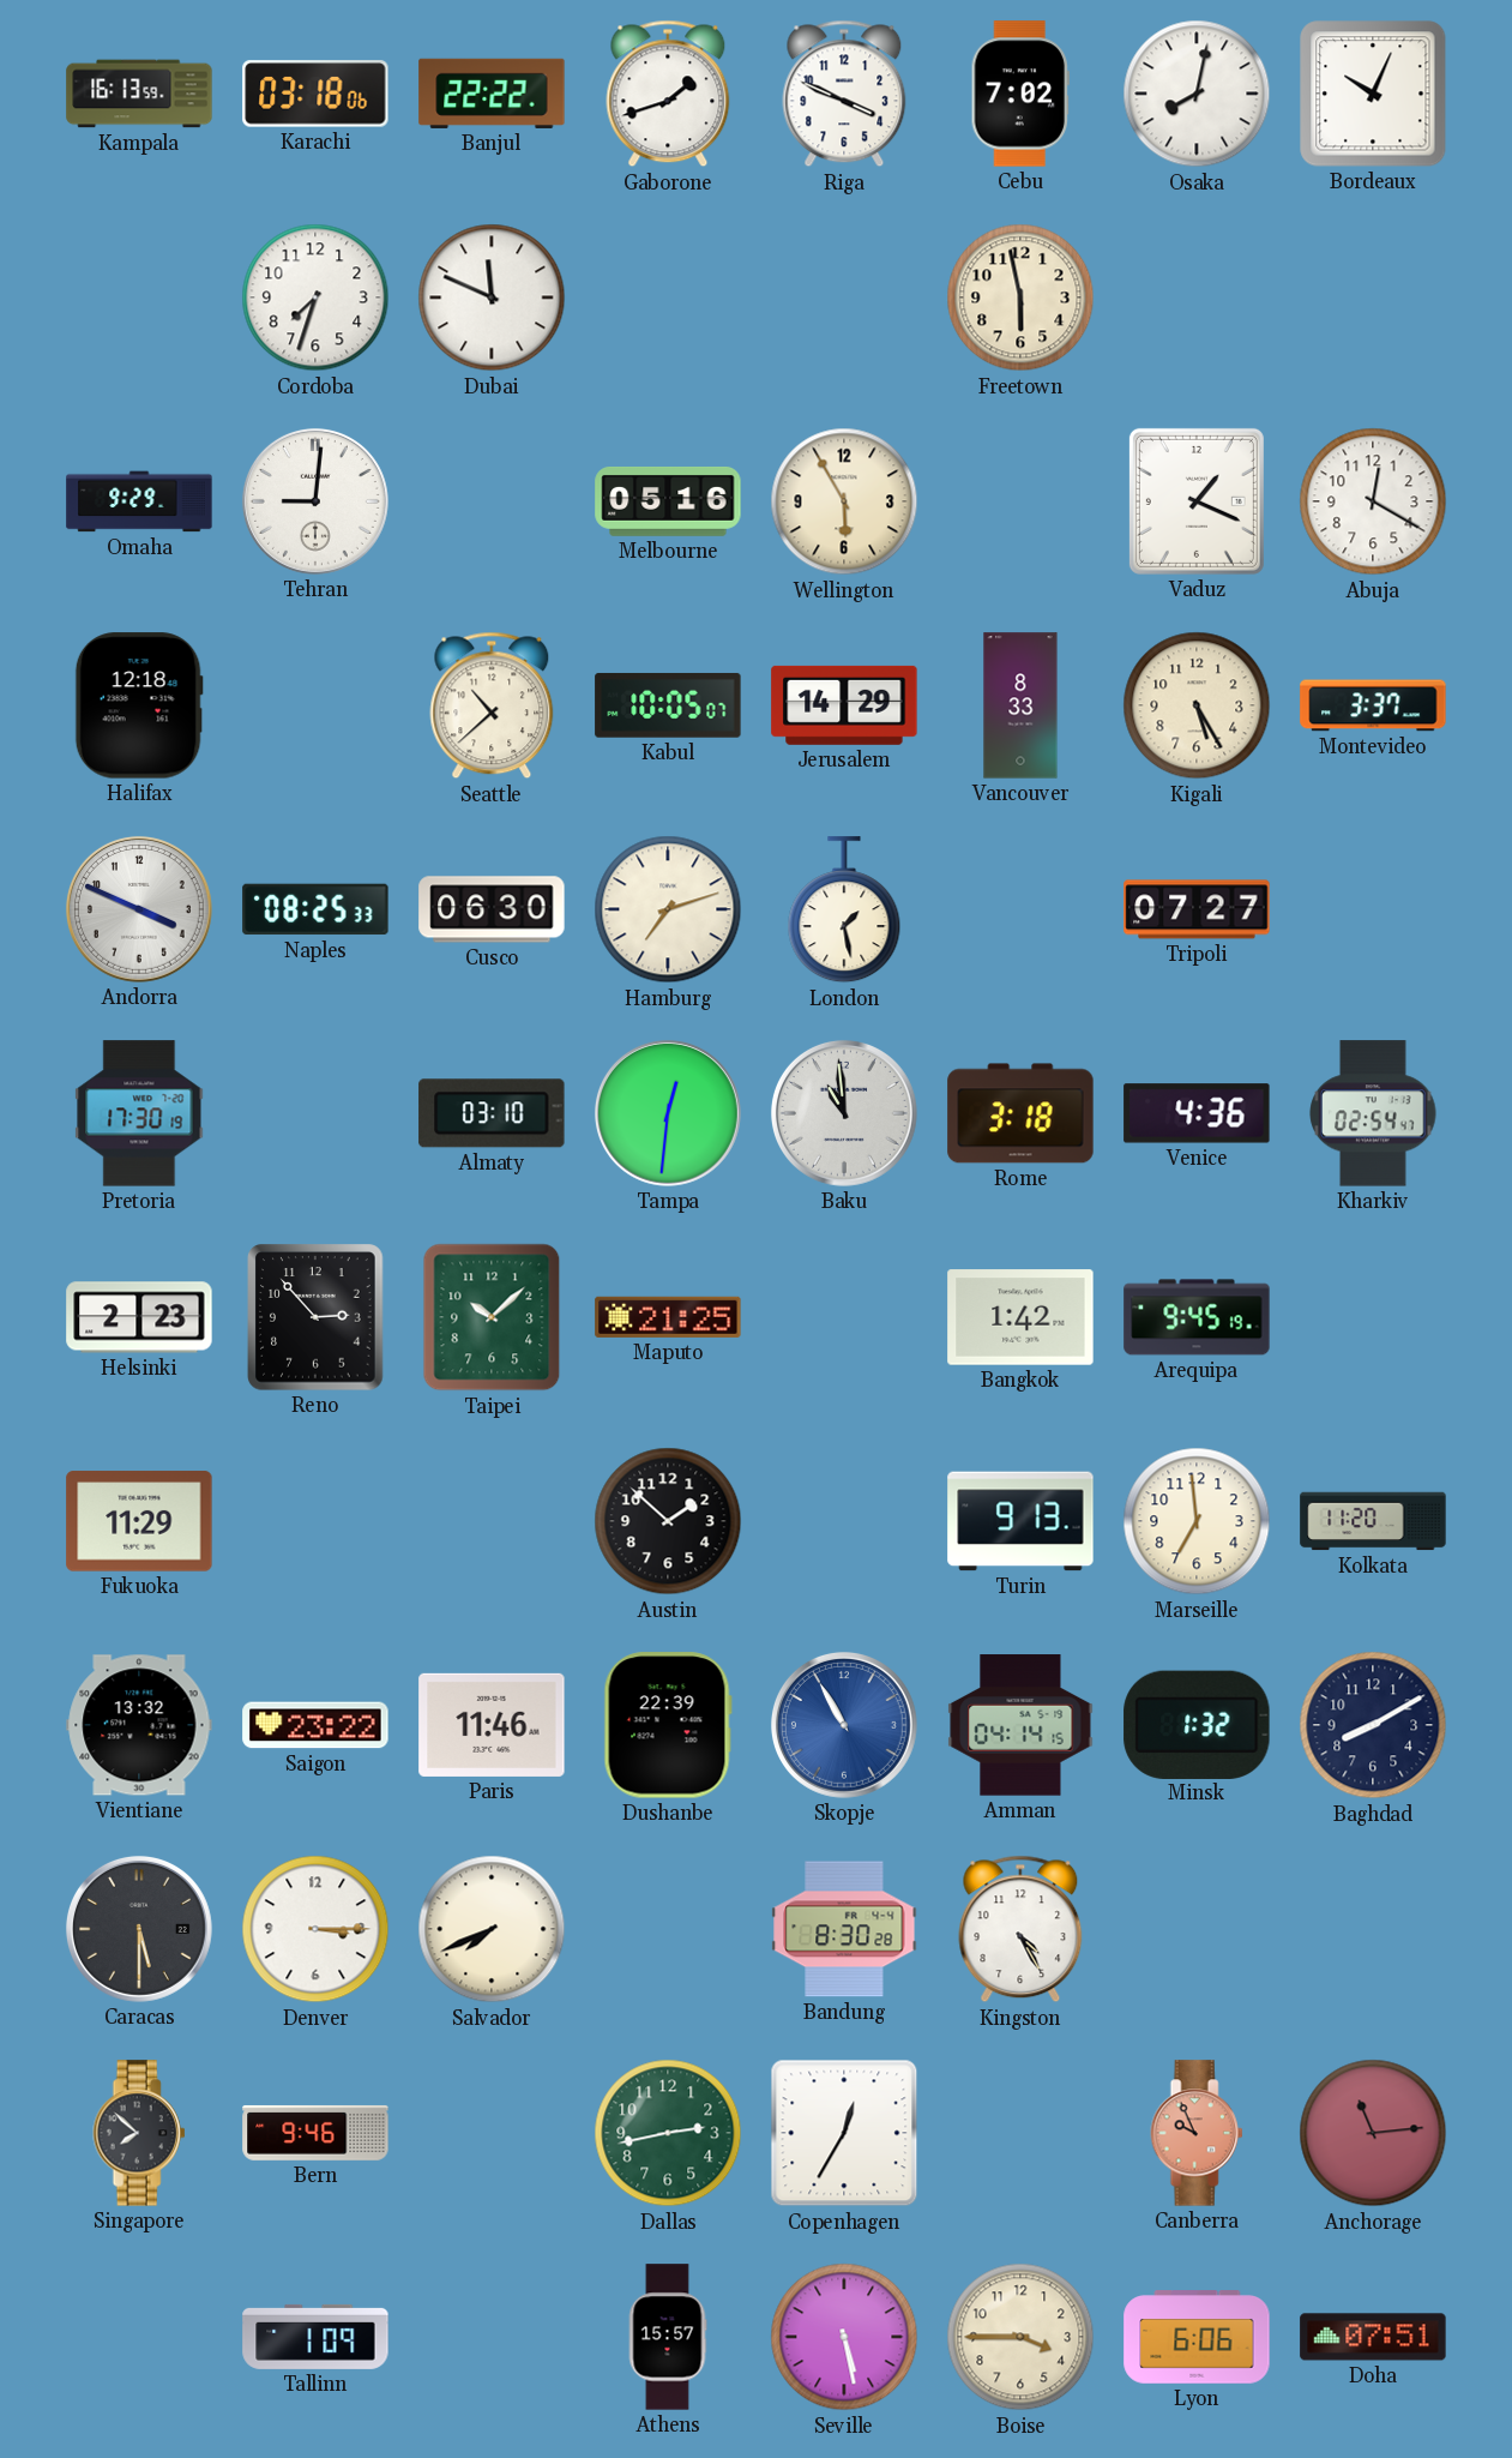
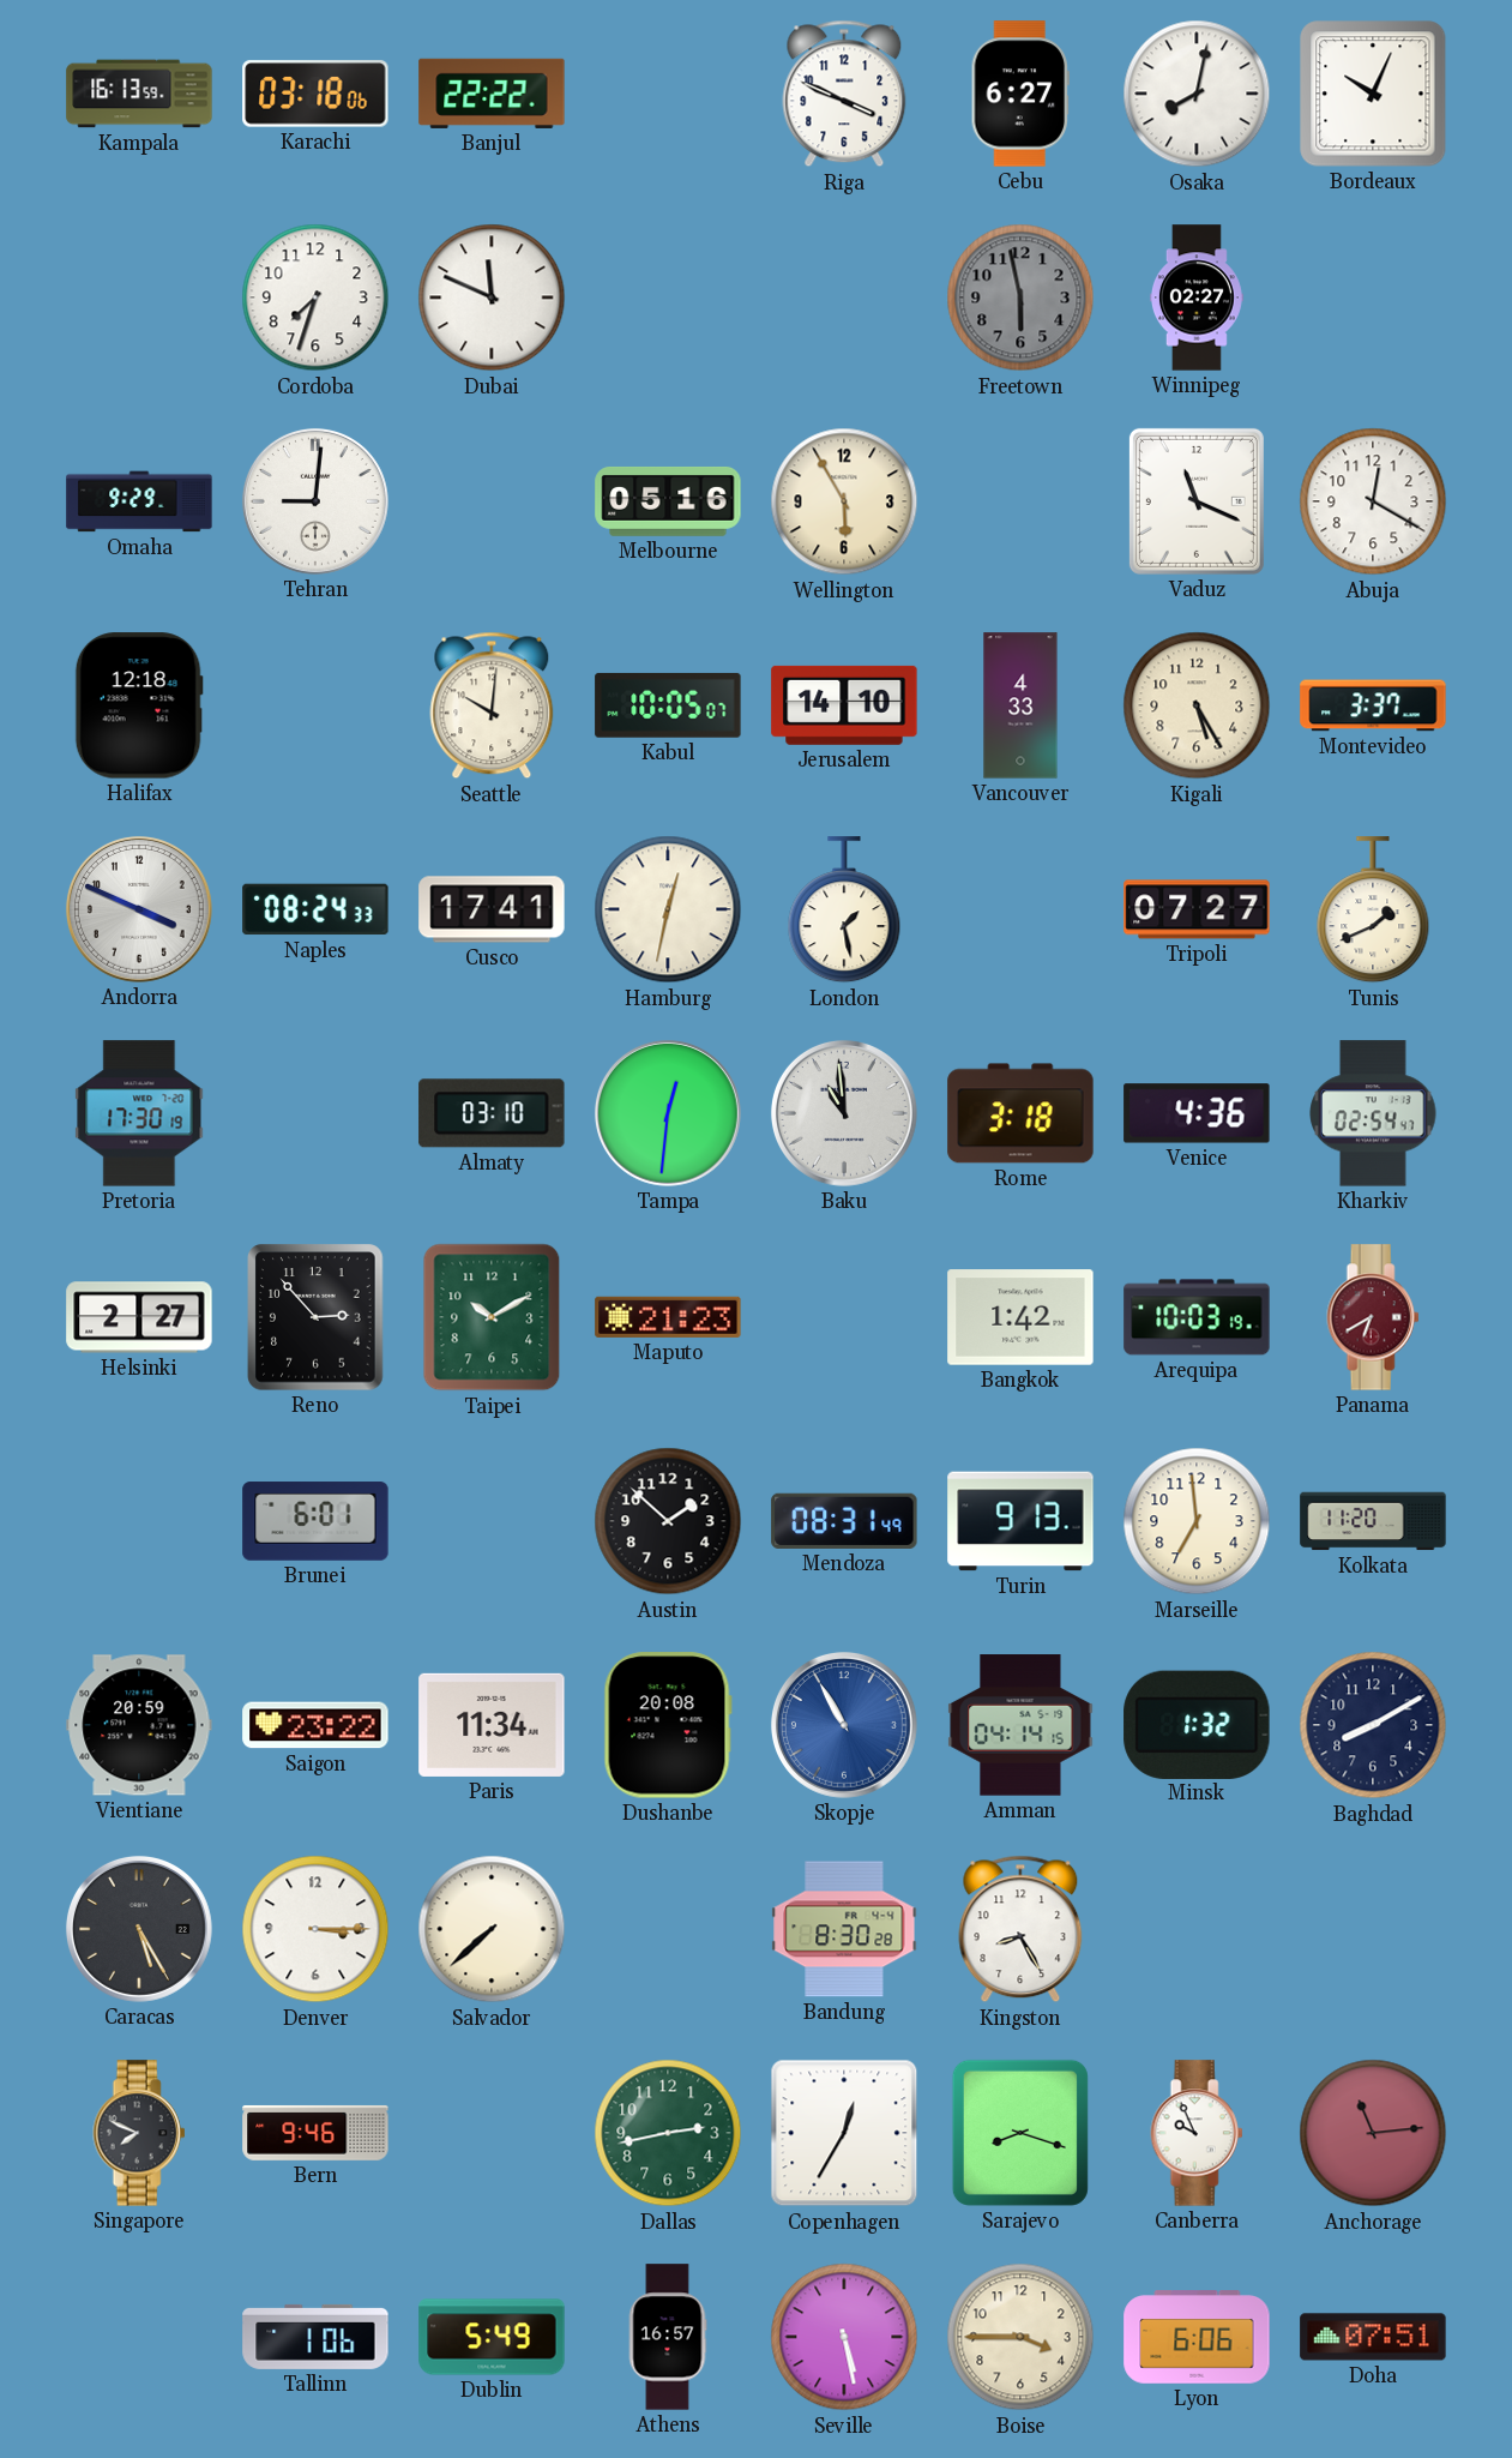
Gaborone: 1:42 -> none (668, 94)
Cebu: 7:02 -> 6:27 (1020, 94)
Freetown dial: cream -> grey (1020, 298)
Winnipeg: none -> 02:27 (1197, 298)
Vaduz: 1:19 -> 11:19 (1197, 501)
Seattle: 10:38 -> 10:01 (492, 705)
Jerusalem: 14:29 -> 14:10 (844, 705)
Vancouver: 8:33 -> 4:33 (1020, 705)
Naples: 08:25 -> 08:24 (315, 909)
Cusco: 06:30 -> 17:41 (492, 909)
Hamburg: 7:12 -> 12:32 (668, 909)
Tunis: none -> 1:41 (1373, 911)
Helsinki: 2:23 -> 2:27 (139, 1317)
Taipei: 10:08 -> 10:10 (492, 1317)
Maputo: 21:25 -> 21:23 (668, 1317)
Arequipa: 9:45 -> 10:03 (1197, 1317)
Panama: none -> 6:40 (1373, 1317)
Fukuoka: 11:29 -> none (139, 1521)
Brunei: none -> 6:01 (315, 1521)
Mendoza: none -> 08:31 (844, 1521)
Vientiane: 13:32 -> 20:59 (139, 1725)
Paris: 11:46 -> 11:34 (492, 1725)
Dushanbe: 22:39 -> 20:08 (668, 1725)
Caracas: 5:30 -> 5:25 (139, 1929)
Salvador: 7:41 -> 7:38 (492, 1929)
Kingston: 4:25 -> 8:25 (1020, 1929)
Singapore: 7:52 -> 7:49 (139, 2133)
Sarajevo: none -> 8:18 (1020, 2133)
Canberra dial: salmon -> white (1197, 2133)
Tallinn: 1:09 -> 1:06 (315, 2337)
Dublin: none -> 5:49 (492, 2337)
Athens: 15:57 -> 16:57 (668, 2337)
